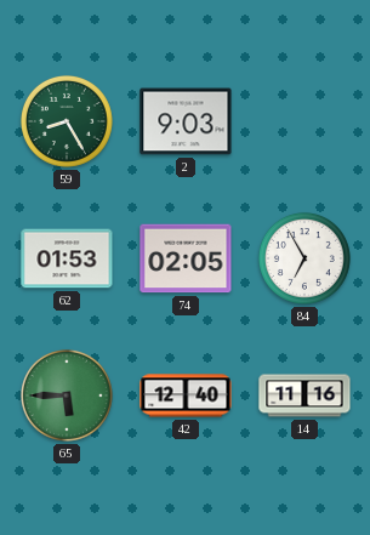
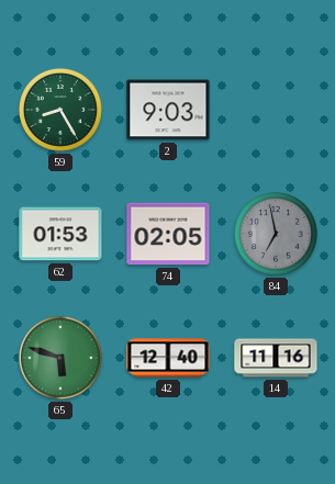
84: 6:55 -> 6:58 (276, 234)
84 dial: white -> grey (276, 234)
65: 5:45 -> 5:48 (60, 358)
